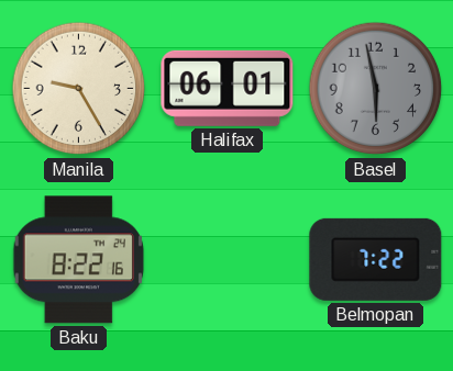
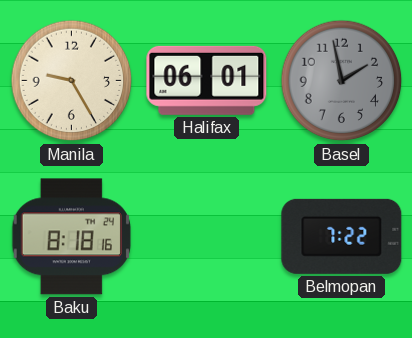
Basel: 5:58 -> 1:58 (342, 81)
Baku: 8:22 -> 8:18 (71, 237)
